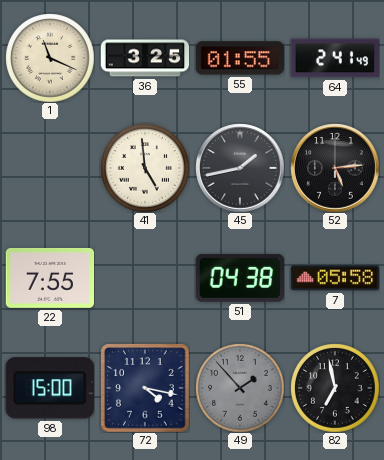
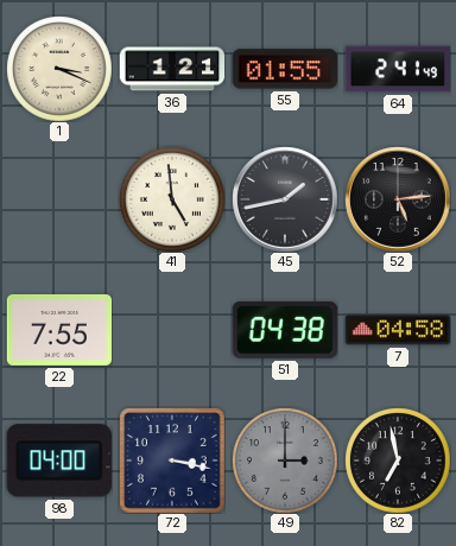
1: 11:19 -> 3:19 (59, 69)
36: 3:25 -> 1:21 (172, 69)
7: 05:58 -> 04:58 (398, 330)
98: 15:00 -> 04:00 (59, 461)
72: 4:17 -> 3:17 (172, 461)
49: 1:53 -> 3:00 (285, 461)
